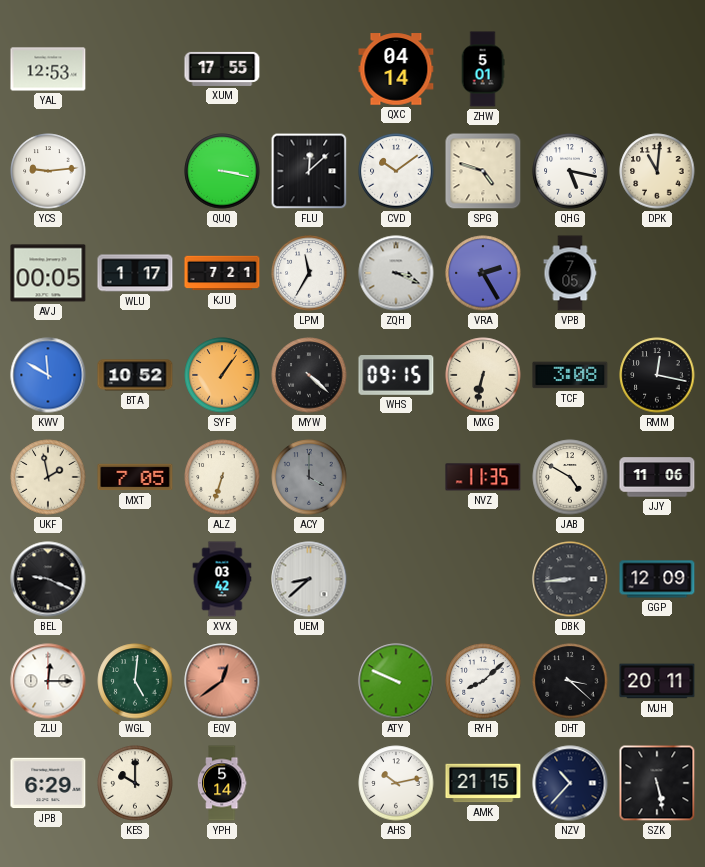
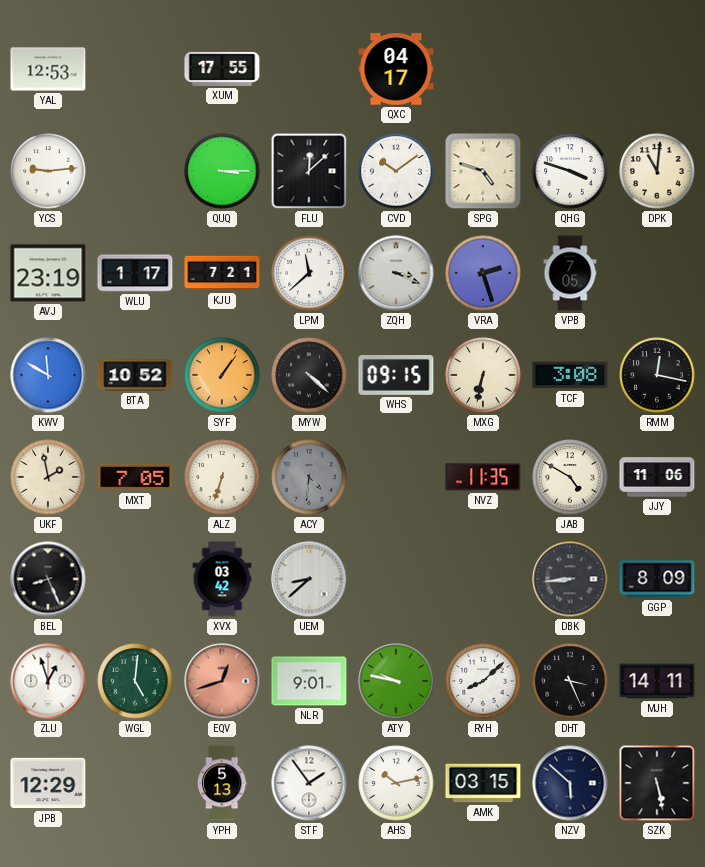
QXC: 04:14 -> 04:17 (396, 69)
ZHW: 5:01 -> none (483, 69)
QUQ: 3:17 -> 3:15 (222, 171)
QHG: 5:17 -> 3:48 (570, 171)
AVJ: 00:05 -> 23:19 (48, 273)
LPM: 11:35 -> 11:38 (309, 273)
VRA: 2:25 -> 2:27 (483, 273)
ACY: 4:00 -> 4:31 (309, 477)
BEL: 9:19 -> 8:26 (48, 579)
GGP: 12:09 -> 8:09 (657, 579)
ZLU: 12:15 -> 12:57 (48, 681)
EQV: 12:39 -> 12:42 (222, 681)
NLR: none -> 9:01 (309, 681)
ATY: 9:49 -> 9:47 (396, 681)
DHT: 3:22 -> 3:26 (570, 681)
MJH: 20:11 -> 14:11 (657, 681)
JPB: 6:29 -> 12:29 (48, 783)
KES: 10:00 -> none (135, 783)
YPH: 5:14 -> 5:13 (222, 783)
STF: none -> 1:54 (309, 783)
AMK: 21:15 -> 03:15 (483, 783)
NZV: 10:37 -> 5:52 (570, 783)
